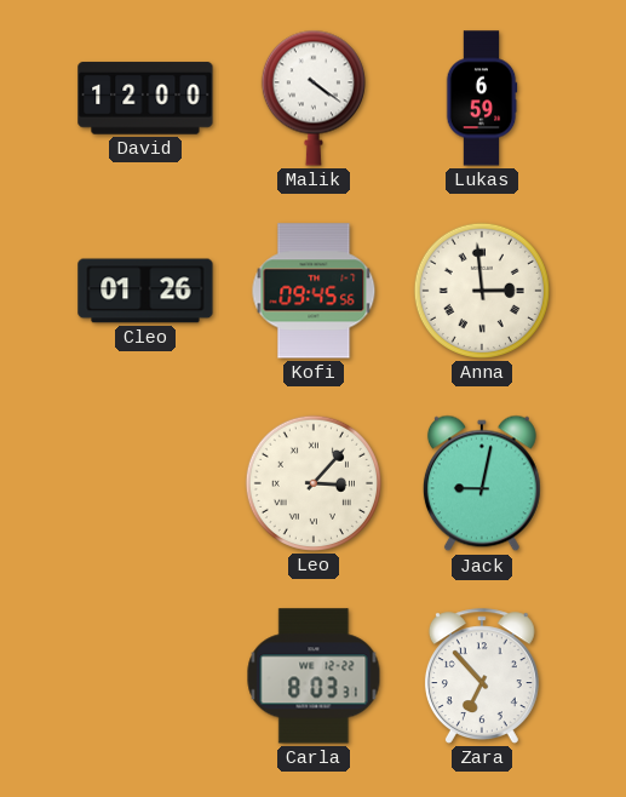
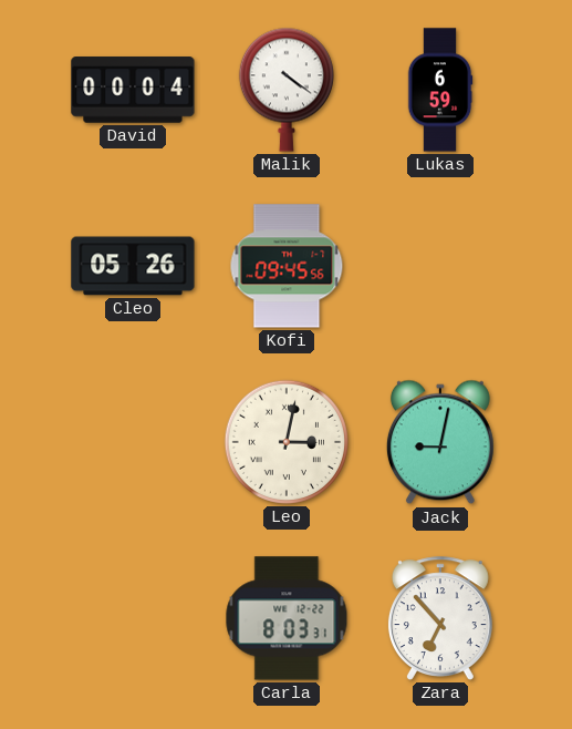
David: 12:00 -> 00:04 (133, 90)
Cleo: 01:26 -> 05:26 (133, 266)
Anna: 2:59 -> none (482, 291)
Leo: 3:07 -> 3:02 (287, 442)
